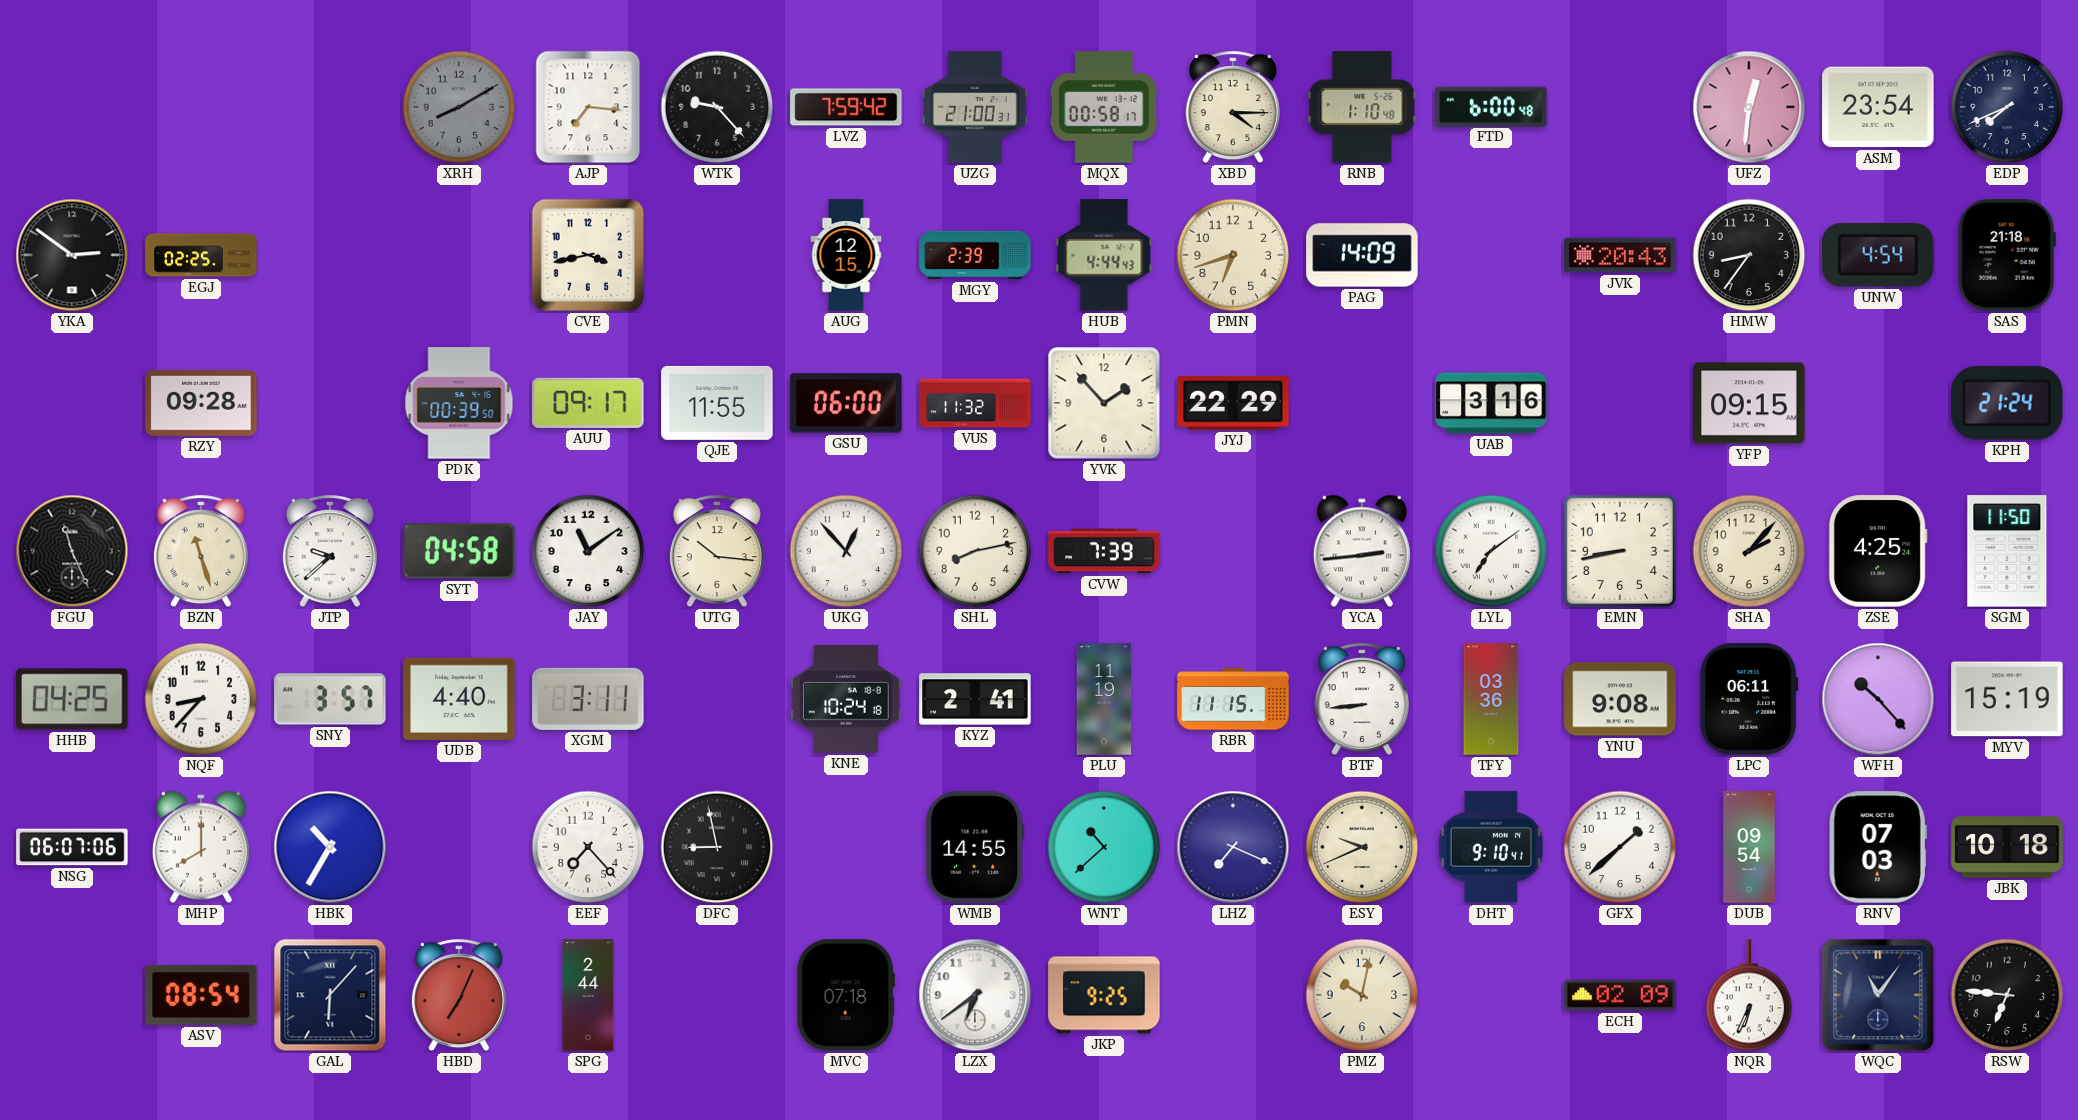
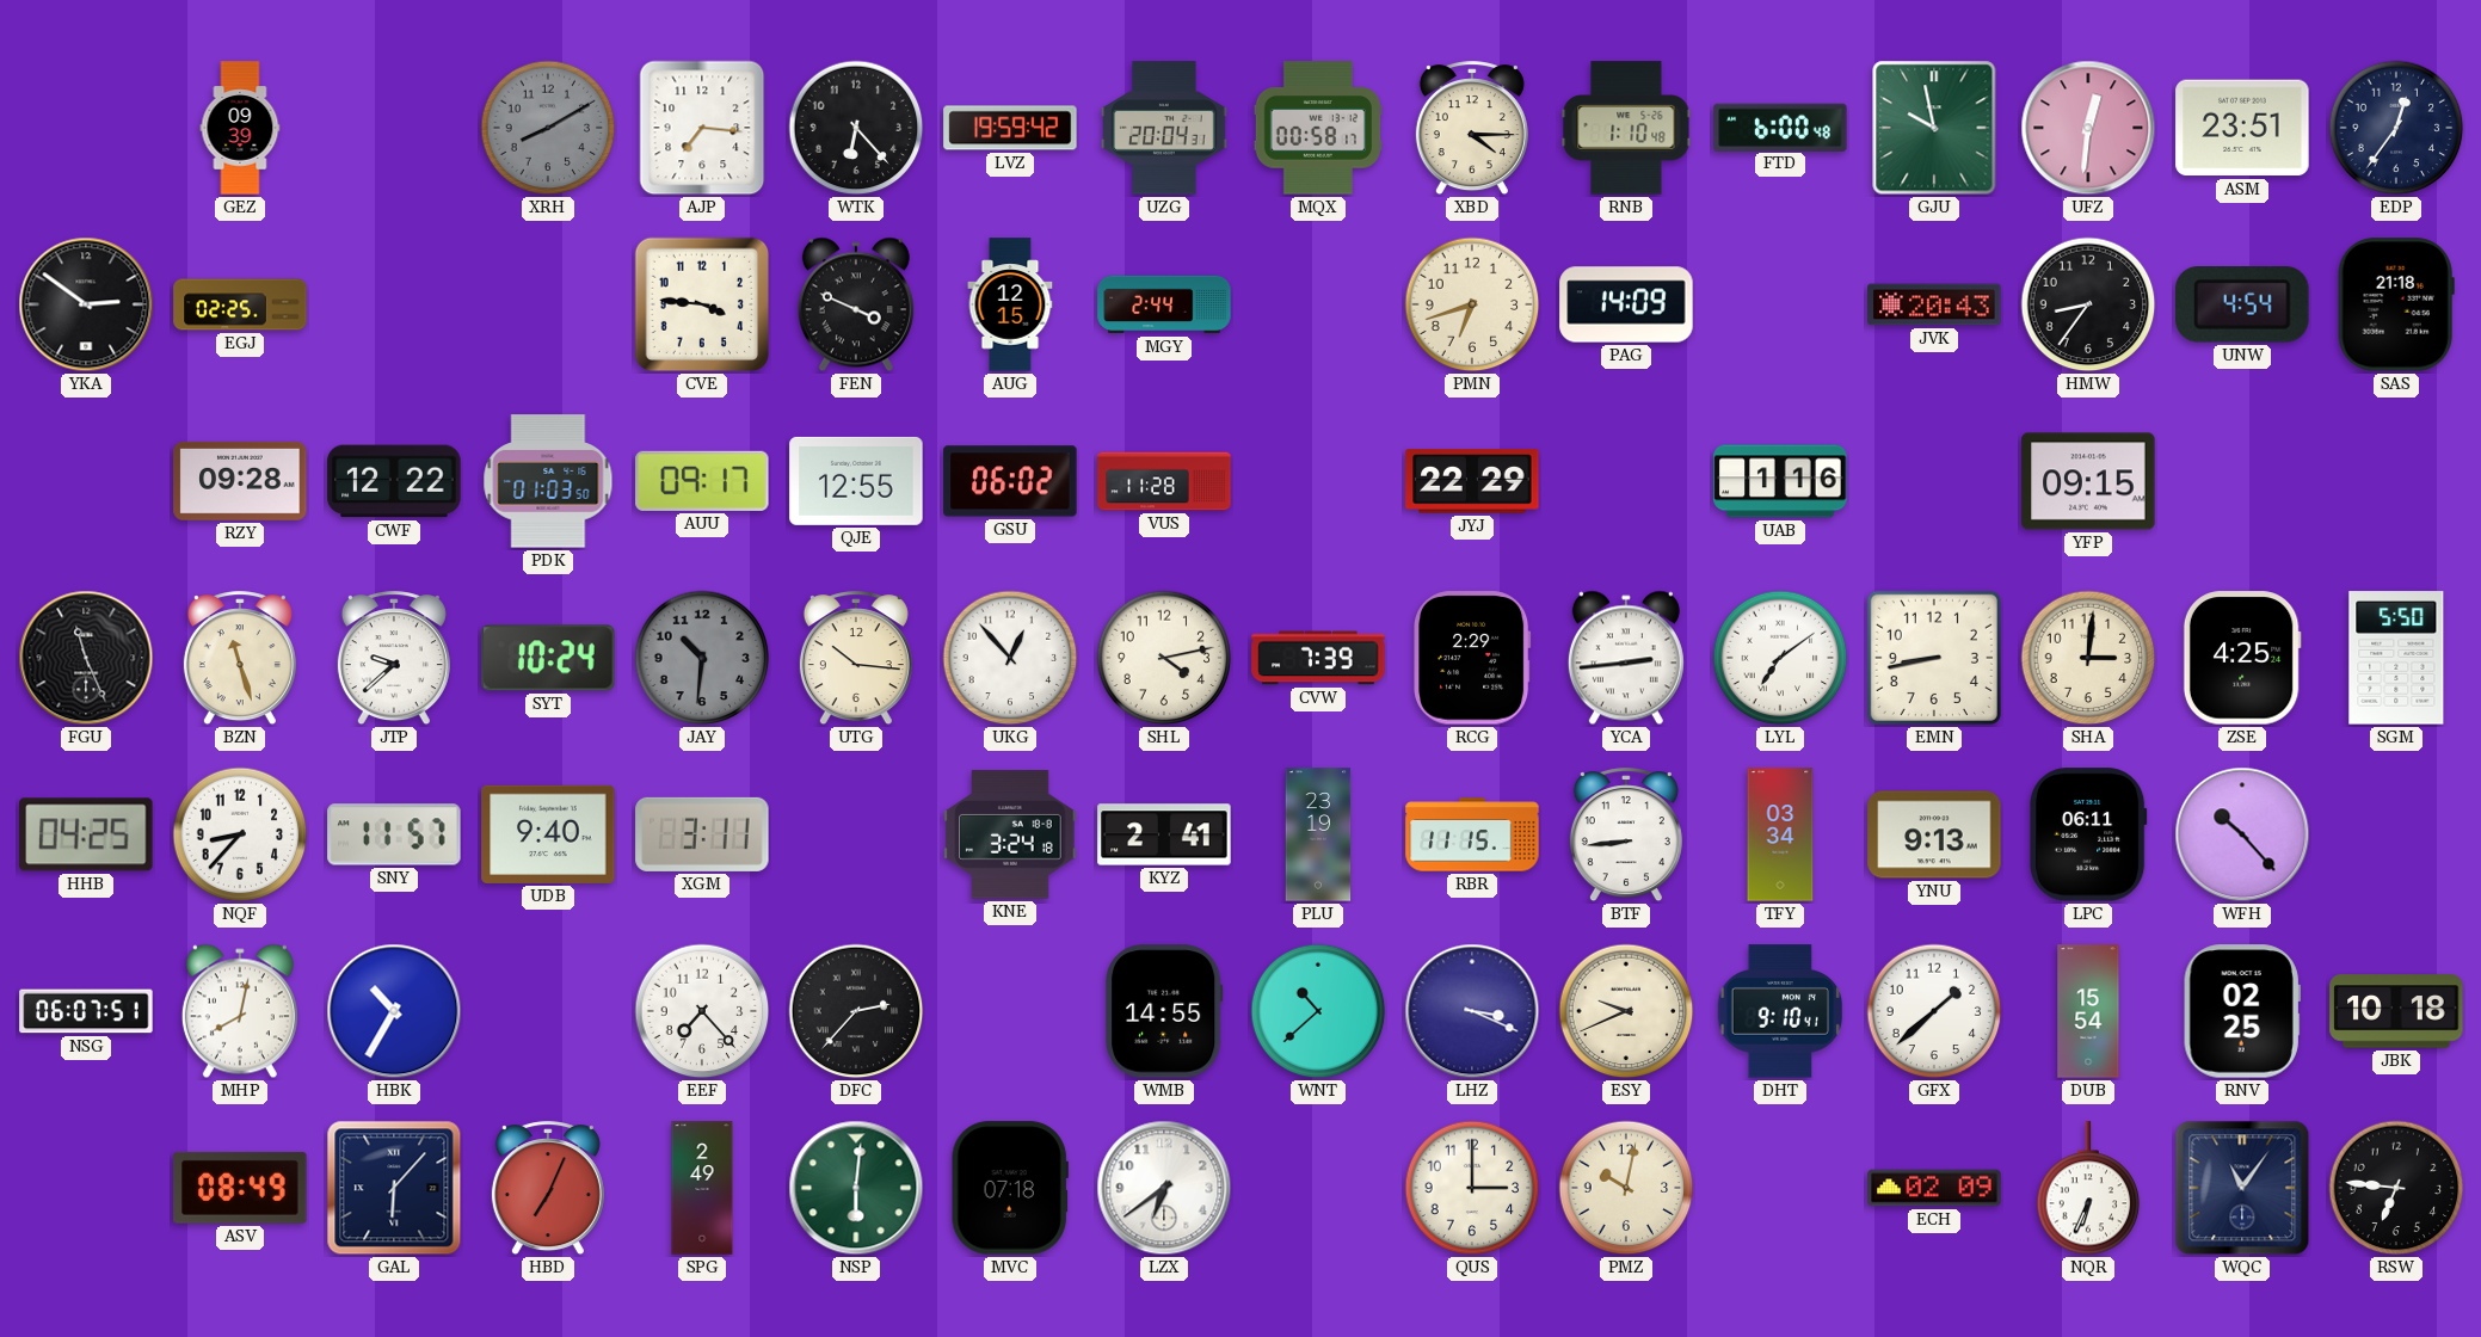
GEZ: none -> 09:39 (240, 128)
WTK: 9:23 -> 6:23 (856, 128)
LVZ: 7:59 -> 19:59 (1010, 128)
UZG: 21:00 -> 20:04 (1164, 128)
GJU: none -> 9:58 (1934, 128)
ASM: 23:54 -> 23:51 (2242, 128)
EDP: 7:41 -> 12:36 (2396, 128)
CVE: 3:43 -> 3:46 (702, 304)
FEN: none -> 3:49 (856, 304)
MGY: 2:39 -> 2:44 (1164, 304)
HUB: 4:44 -> none (1104, 255)
CWF: none -> 12:22 (394, 481)
PDK: 00:39 -> 01:03 (548, 481)
QJE: 11:55 -> 12:55 (856, 481)
GSU: 06:00 -> 06:02 (1010, 481)
VUS: 11:32 -> 11:28 (1164, 481)
YVK: 1:53 -> none (1104, 403)
UAB: 3:16 -> 1:16 (1780, 481)
KPH: 21:24 -> none (2007, 403)
SYT: 04:58 -> 10:24 (548, 658)
JAY: 11:09 -> 10:31 (702, 658)
JAY dial: white -> grey (702, 658)
SHL: 8:13 -> 4:13 (1164, 658)
RCG: none -> 2:29 (1472, 658)
SHA: 2:07 -> 3:01 (2088, 658)
SGM: 11:50 -> 5:50 (2396, 658)
SNY: 3:57 -> 11:57 (394, 834)
UDB: 4:40 -> 9:40 (548, 834)
KNE: 10:24 -> 3:24 (1010, 834)
PLU: 11:19 -> 23:19 (1318, 834)
TFY: 03:36 -> 03:34 (1780, 834)
YNU: 9:08 -> 9:13 (1934, 834)
MYV: 15:19 -> none (2007, 699)
NSG: 06:07:06 -> 06:07:51 (86, 1011)
MHP: 8:00 -> 8:02 (240, 1011)
DFC: 8:58 -> 2:37 (856, 1011)
LHZ: 7:19 -> 3:19 (1472, 1011)
DUB: 09:54 -> 15:54 (2088, 1011)
RNV: 07:03 -> 02:25 (2242, 1011)
ASV: 08:54 -> 08:49 (240, 1188)
SPG: 2:44 -> 2:49 (702, 1188)
NSP: none -> 6:01 (856, 1188)
JKP: 9:25 -> none (1104, 995)
QUS: none -> 3:00 (1472, 1188)
